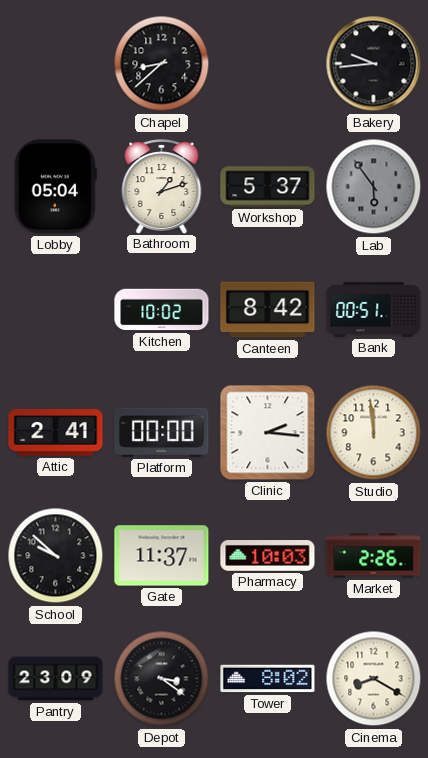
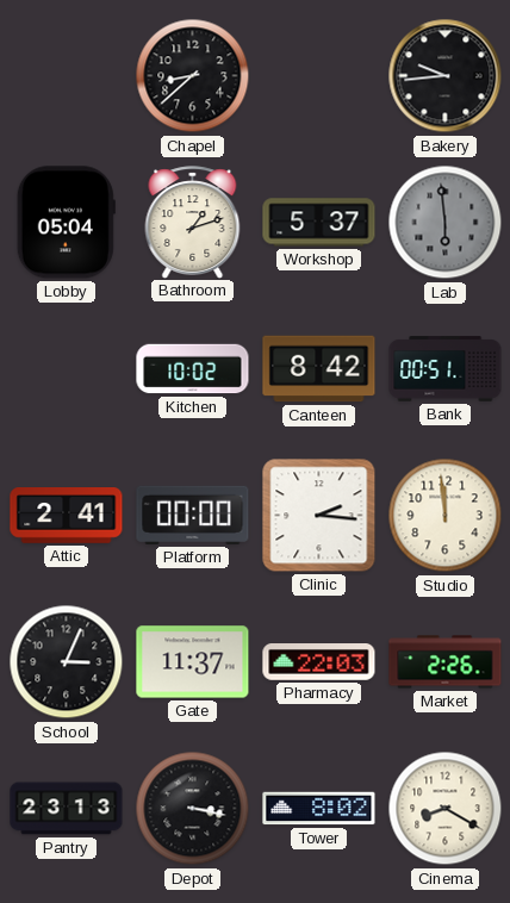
Lab: 5:54 -> 5:59 (446, 223)
School: 9:52 -> 3:04 (67, 662)
Pharmacy: 10:03 -> 22:03 (319, 662)
Pantry: 23:09 -> 23:13 (67, 809)
Depot: 3:21 -> 3:17 (193, 809)
